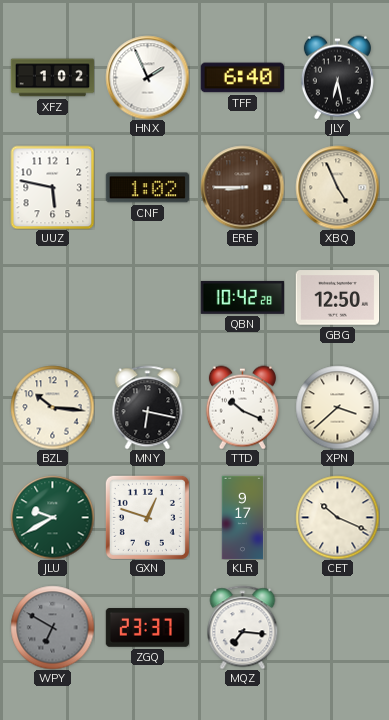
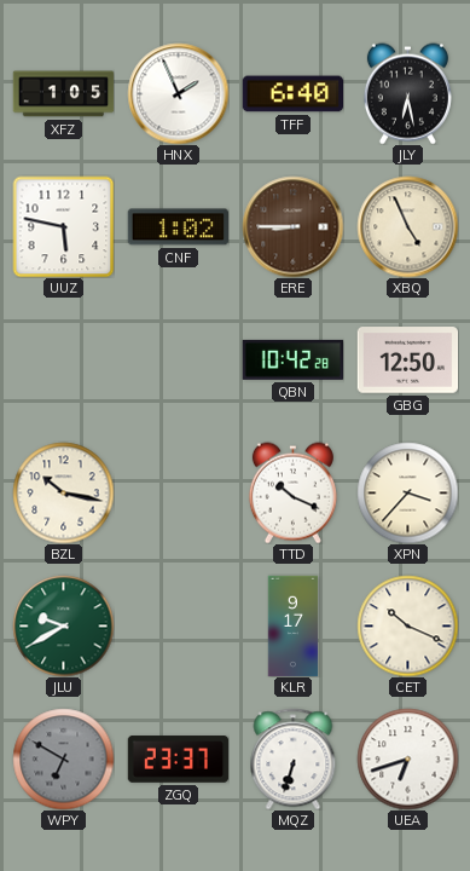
XFZ: 1:02 -> 1:05 (63, 94)
BZL: 10:16 -> 10:17 (63, 492)
MNY: 6:17 -> none (148, 407)
XPN: 3:38 -> 3:37 (407, 492)
GXN: 12:48 -> none (147, 517)
MQZ: 7:16 -> 6:33 (294, 758)
UEA: none -> 6:42 (407, 758)
